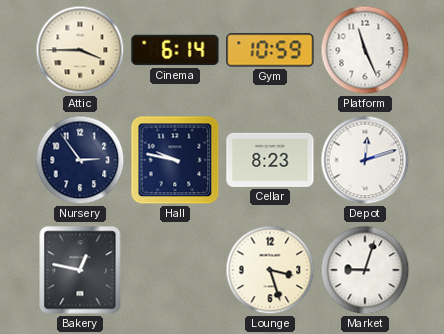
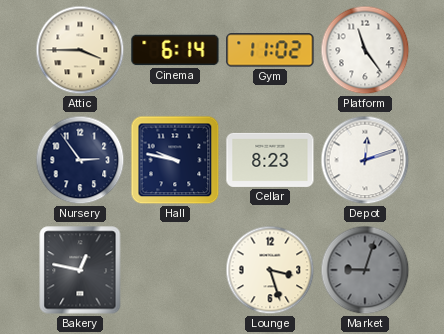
Gym: 10:59 -> 11:02 (270, 50)
Platform: 11:26 -> 11:24 (365, 50)
Market dial: white -> grey (365, 270)
